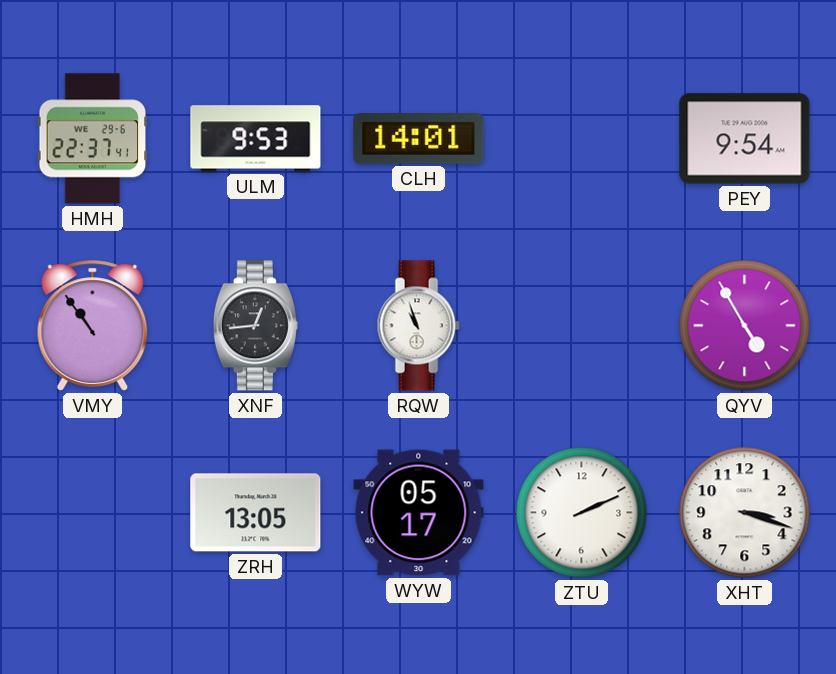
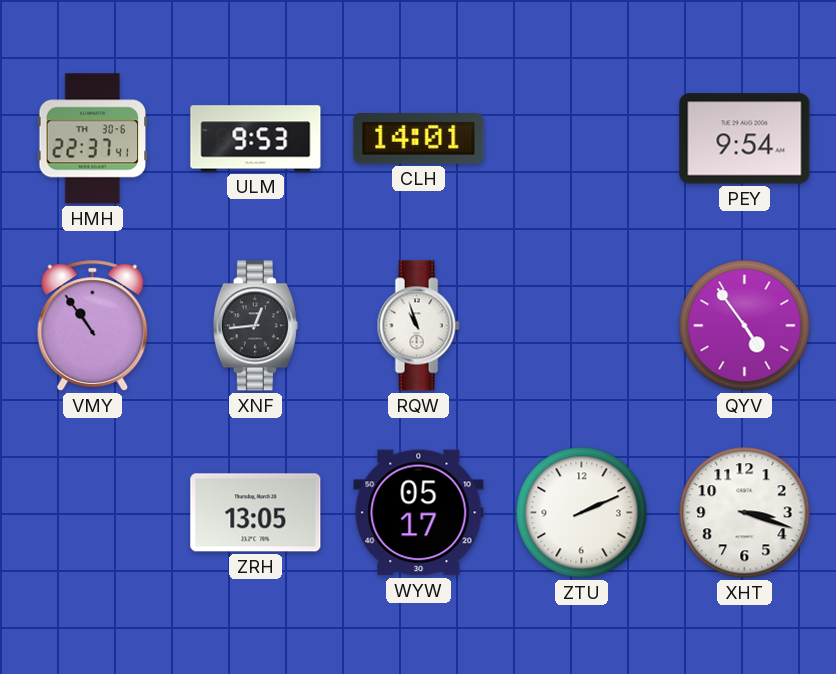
HMH date: WE 29-6 -> TH 30-6 (93, 139)
QYV: 4:55 -> 4:54 (745, 326)
